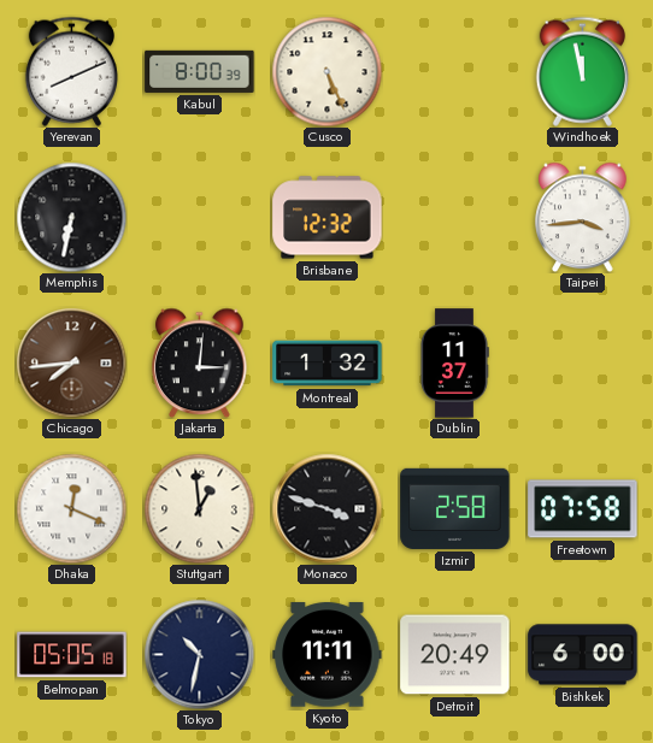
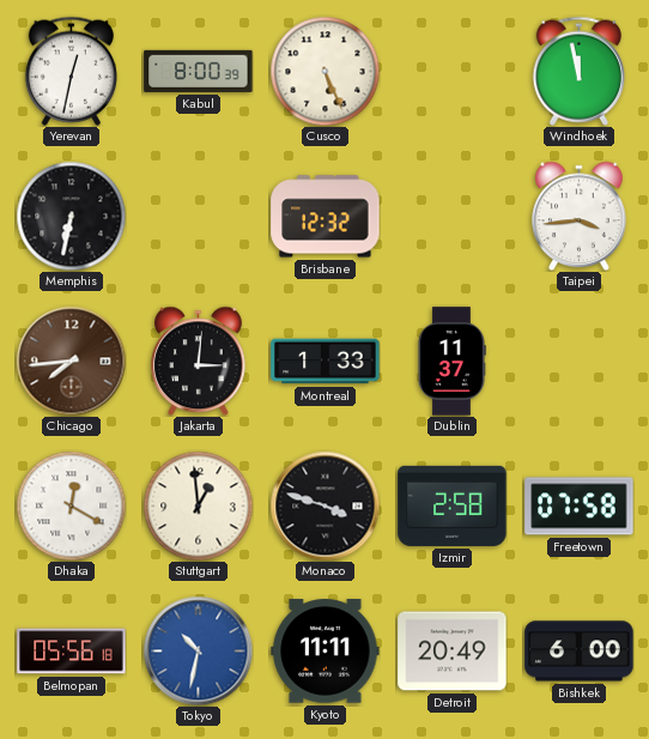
Yerevan: 8:11 -> 12:32 (71, 71)
Montreal: 1:32 -> 1:33 (326, 362)
Dhaka: 12:19 -> 12:20 (71, 505)
Belmopan: 05:05 -> 05:56 (72, 652)
Tokyo dial: navy -> blue (198, 650)
